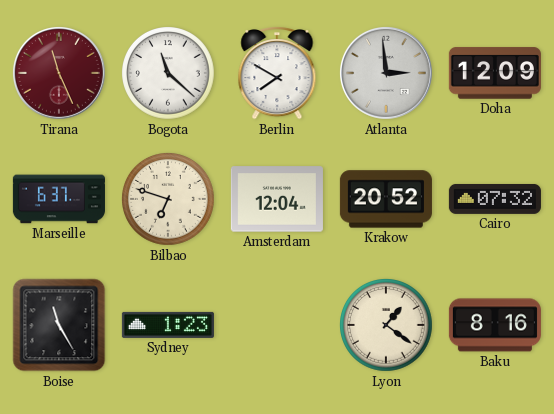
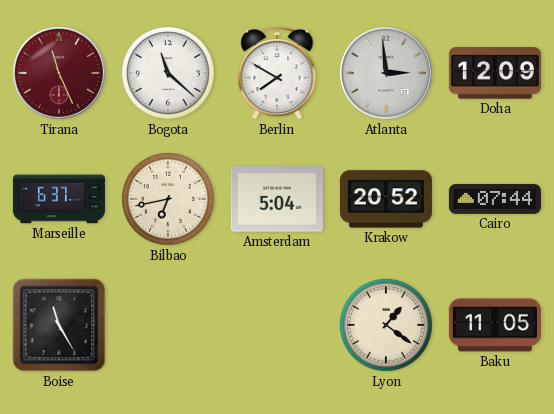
Bilbao: 6:48 -> 6:43 (169, 200)
Amsterdam: 12:04 -> 5:04 (277, 199)
Cairo: 07:32 -> 07:44 (495, 199)
Sydney: 1:23 -> none (168, 325)
Baku: 8:16 -> 11:05 (495, 325)
